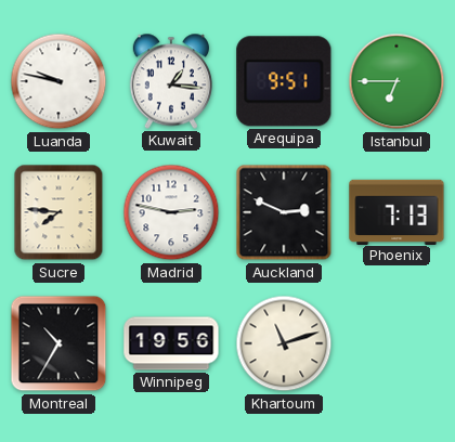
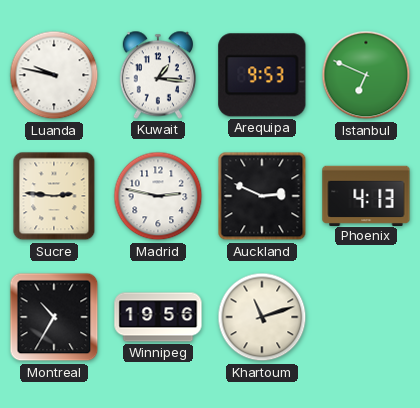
Arequipa: 9:51 -> 9:53 (262, 75)
Istanbul: 6:45 -> 6:49 (366, 75)
Sucre: 7:46 -> 2:46 (54, 196)
Phoenix: 7:13 -> 4:13 (366, 195)
